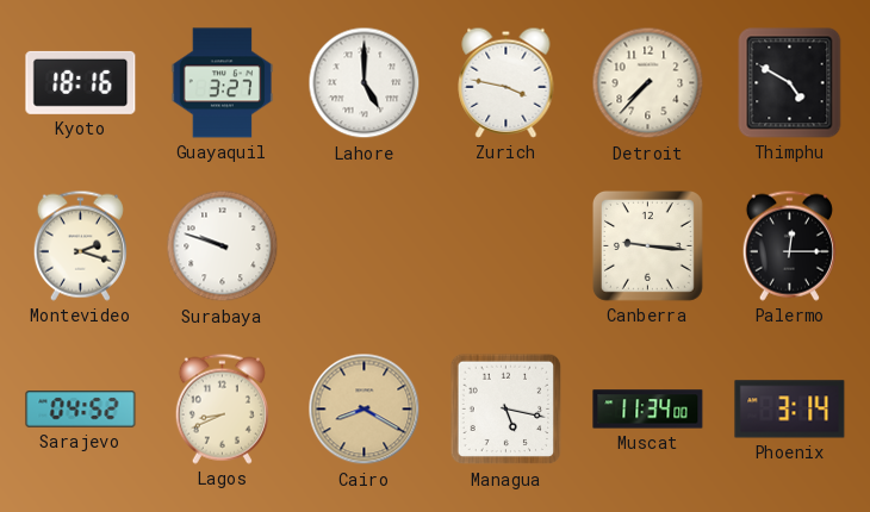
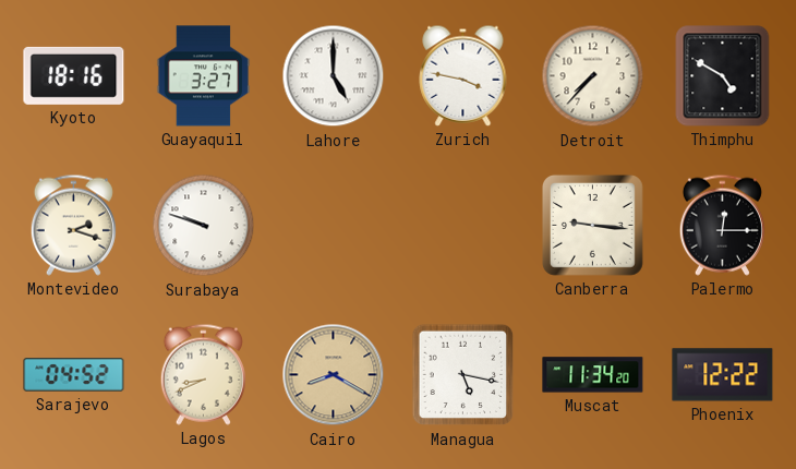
Muscat: 11:34:00 -> 11:34:20 (593, 375)
Phoenix: 3:14 -> 12:22 (723, 375)
